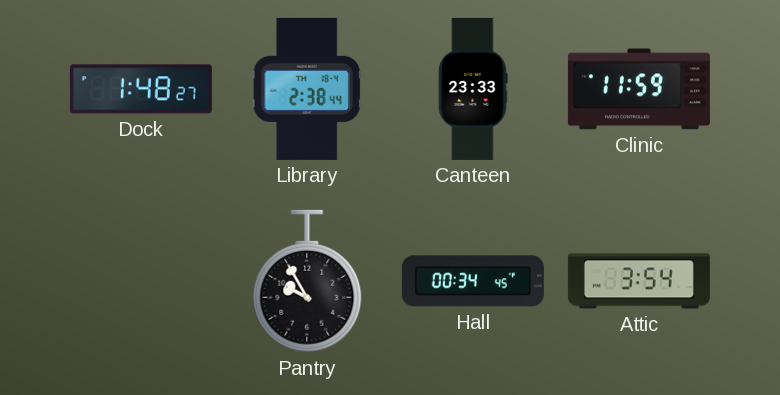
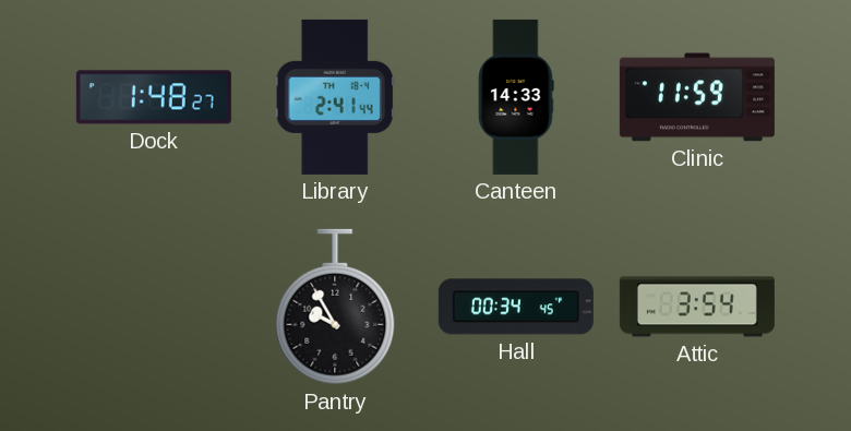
Library: 2:38 -> 2:41 (335, 97)
Canteen: 23:33 -> 14:33 (516, 97)
